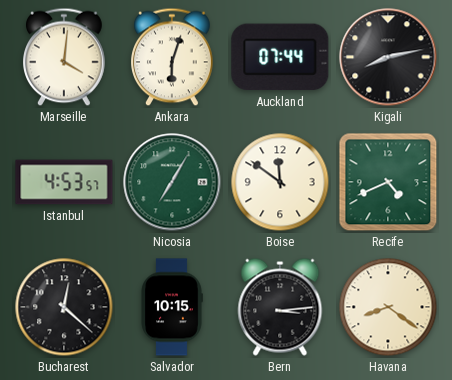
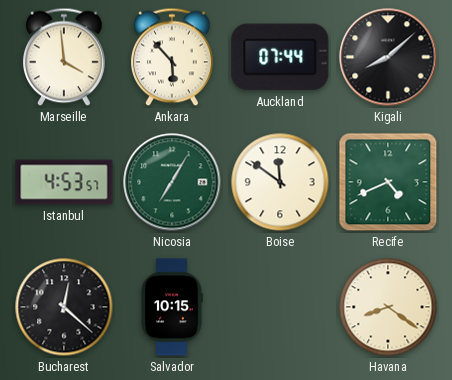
Marseille: 4:01 -> 3:59 (65, 57)
Ankara: 6:03 -> 5:53 (173, 57)
Kigali: 8:13 -> 8:08 (388, 57)
Bern: 3:14 -> none (280, 307)
